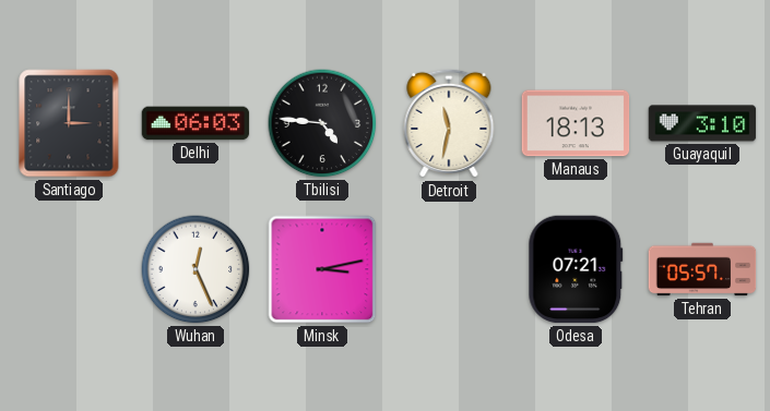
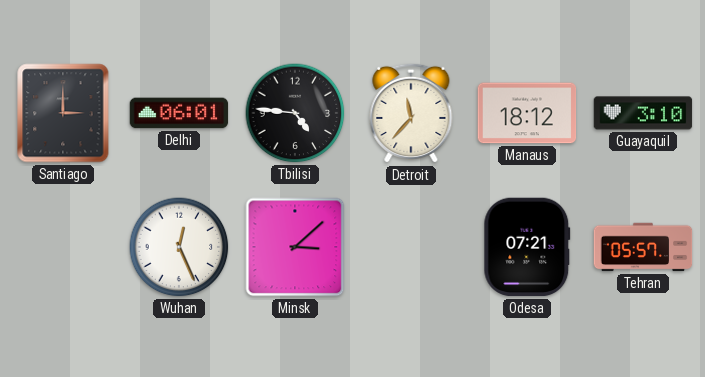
Delhi: 06:03 -> 06:01 (179, 113)
Detroit: 11:32 -> 11:37 (411, 113)
Manaus: 18:13 -> 18:12 (527, 113)
Minsk: 3:13 -> 3:08 (295, 247)
